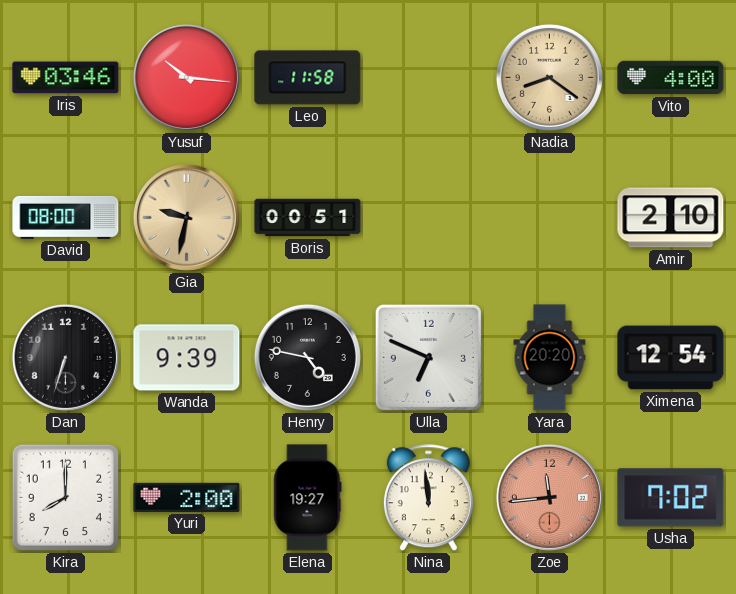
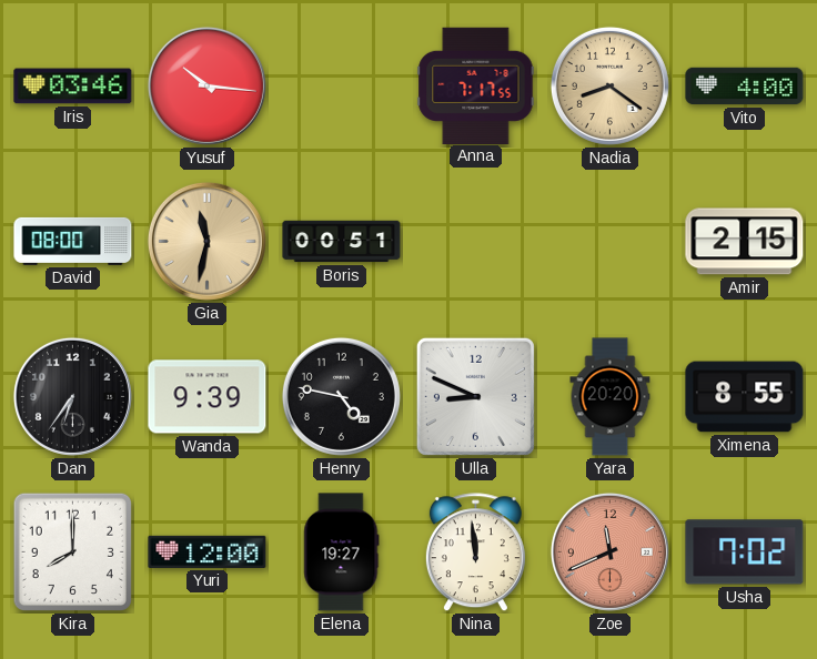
Leo: 11:58 -> none (308, 78)
Anna: none -> 7:17 (476, 85)
Gia: 9:32 -> 11:32 (206, 241)
Amir: 2:10 -> 2:15 (745, 242)
Dan: 6:33 -> 6:36 (72, 396)
Ulla: 6:49 -> 8:49 (475, 396)
Ximena: 12:54 -> 8:55 (745, 397)
Yuri: 2:00 -> 12:00 (208, 551)
Zoe: 11:44 -> 11:41 (609, 551)
